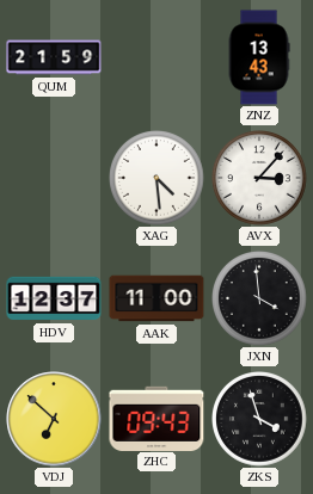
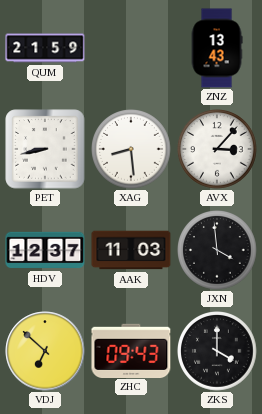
PET: none -> 8:43 (45, 149)
XAG: 4:29 -> 8:29 (132, 150)
AAK: 11:00 -> 11:03 (131, 250)
ZKS: 3:57 -> 4:00 (218, 352)
